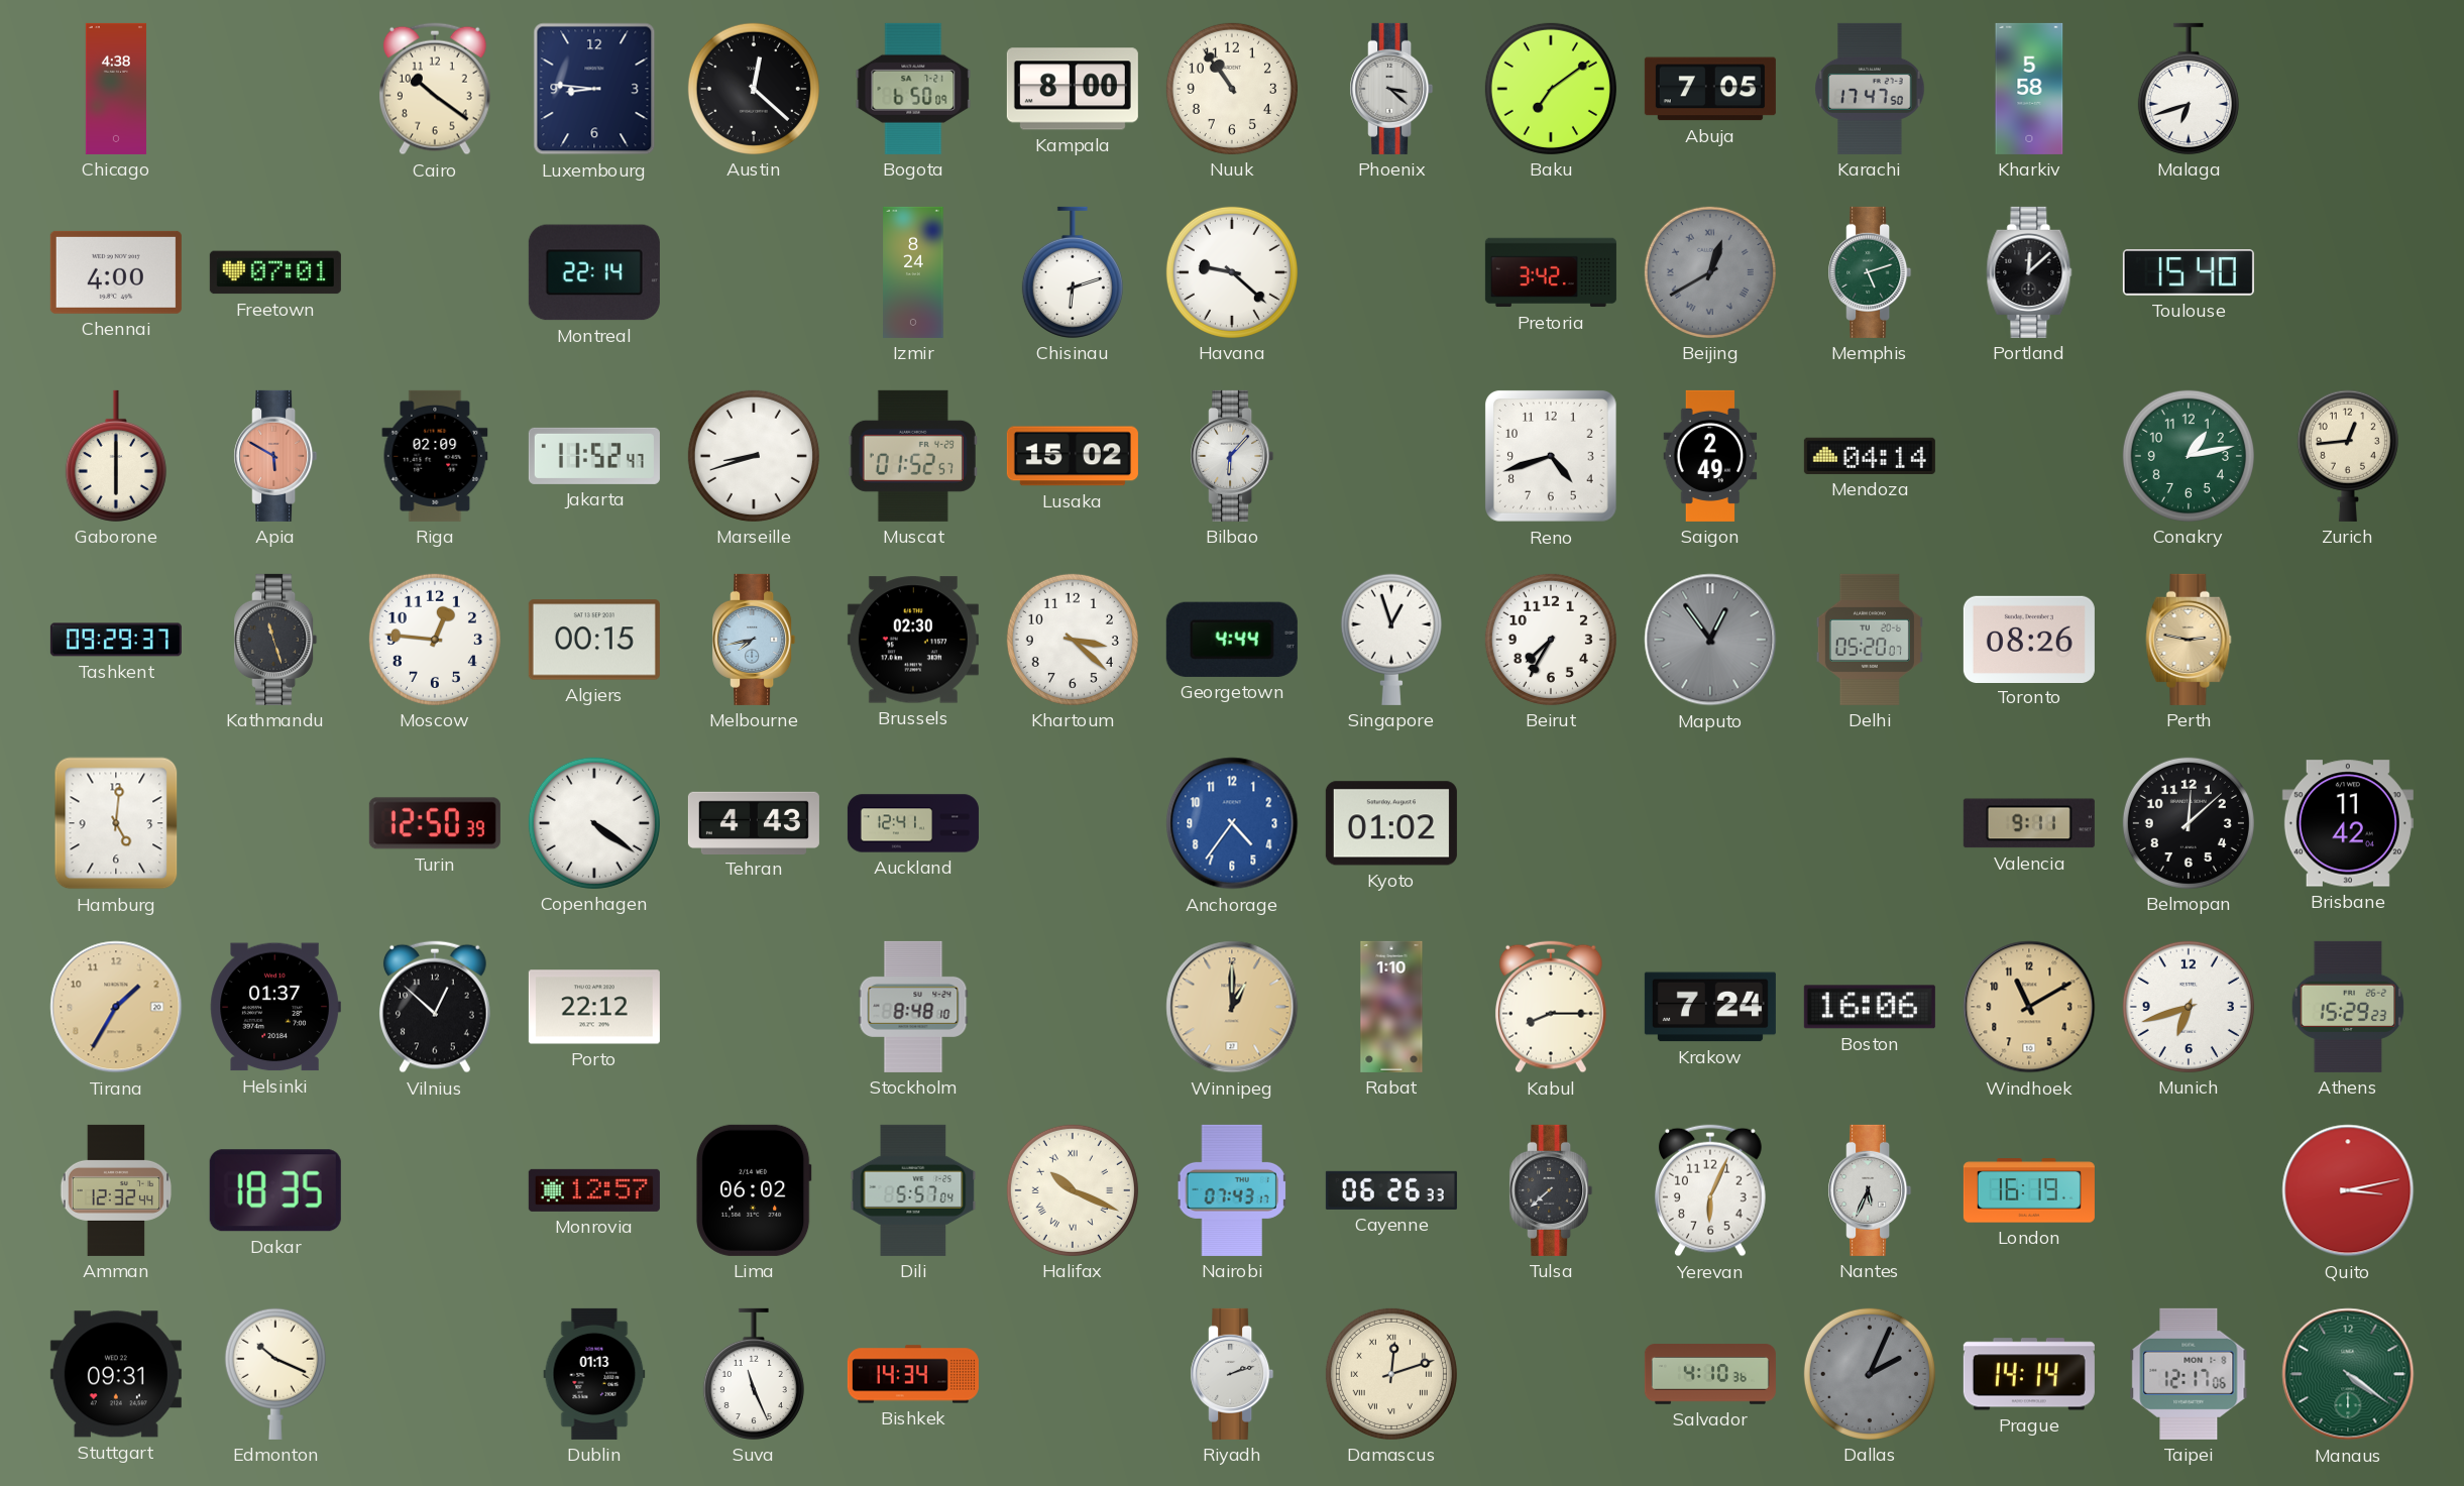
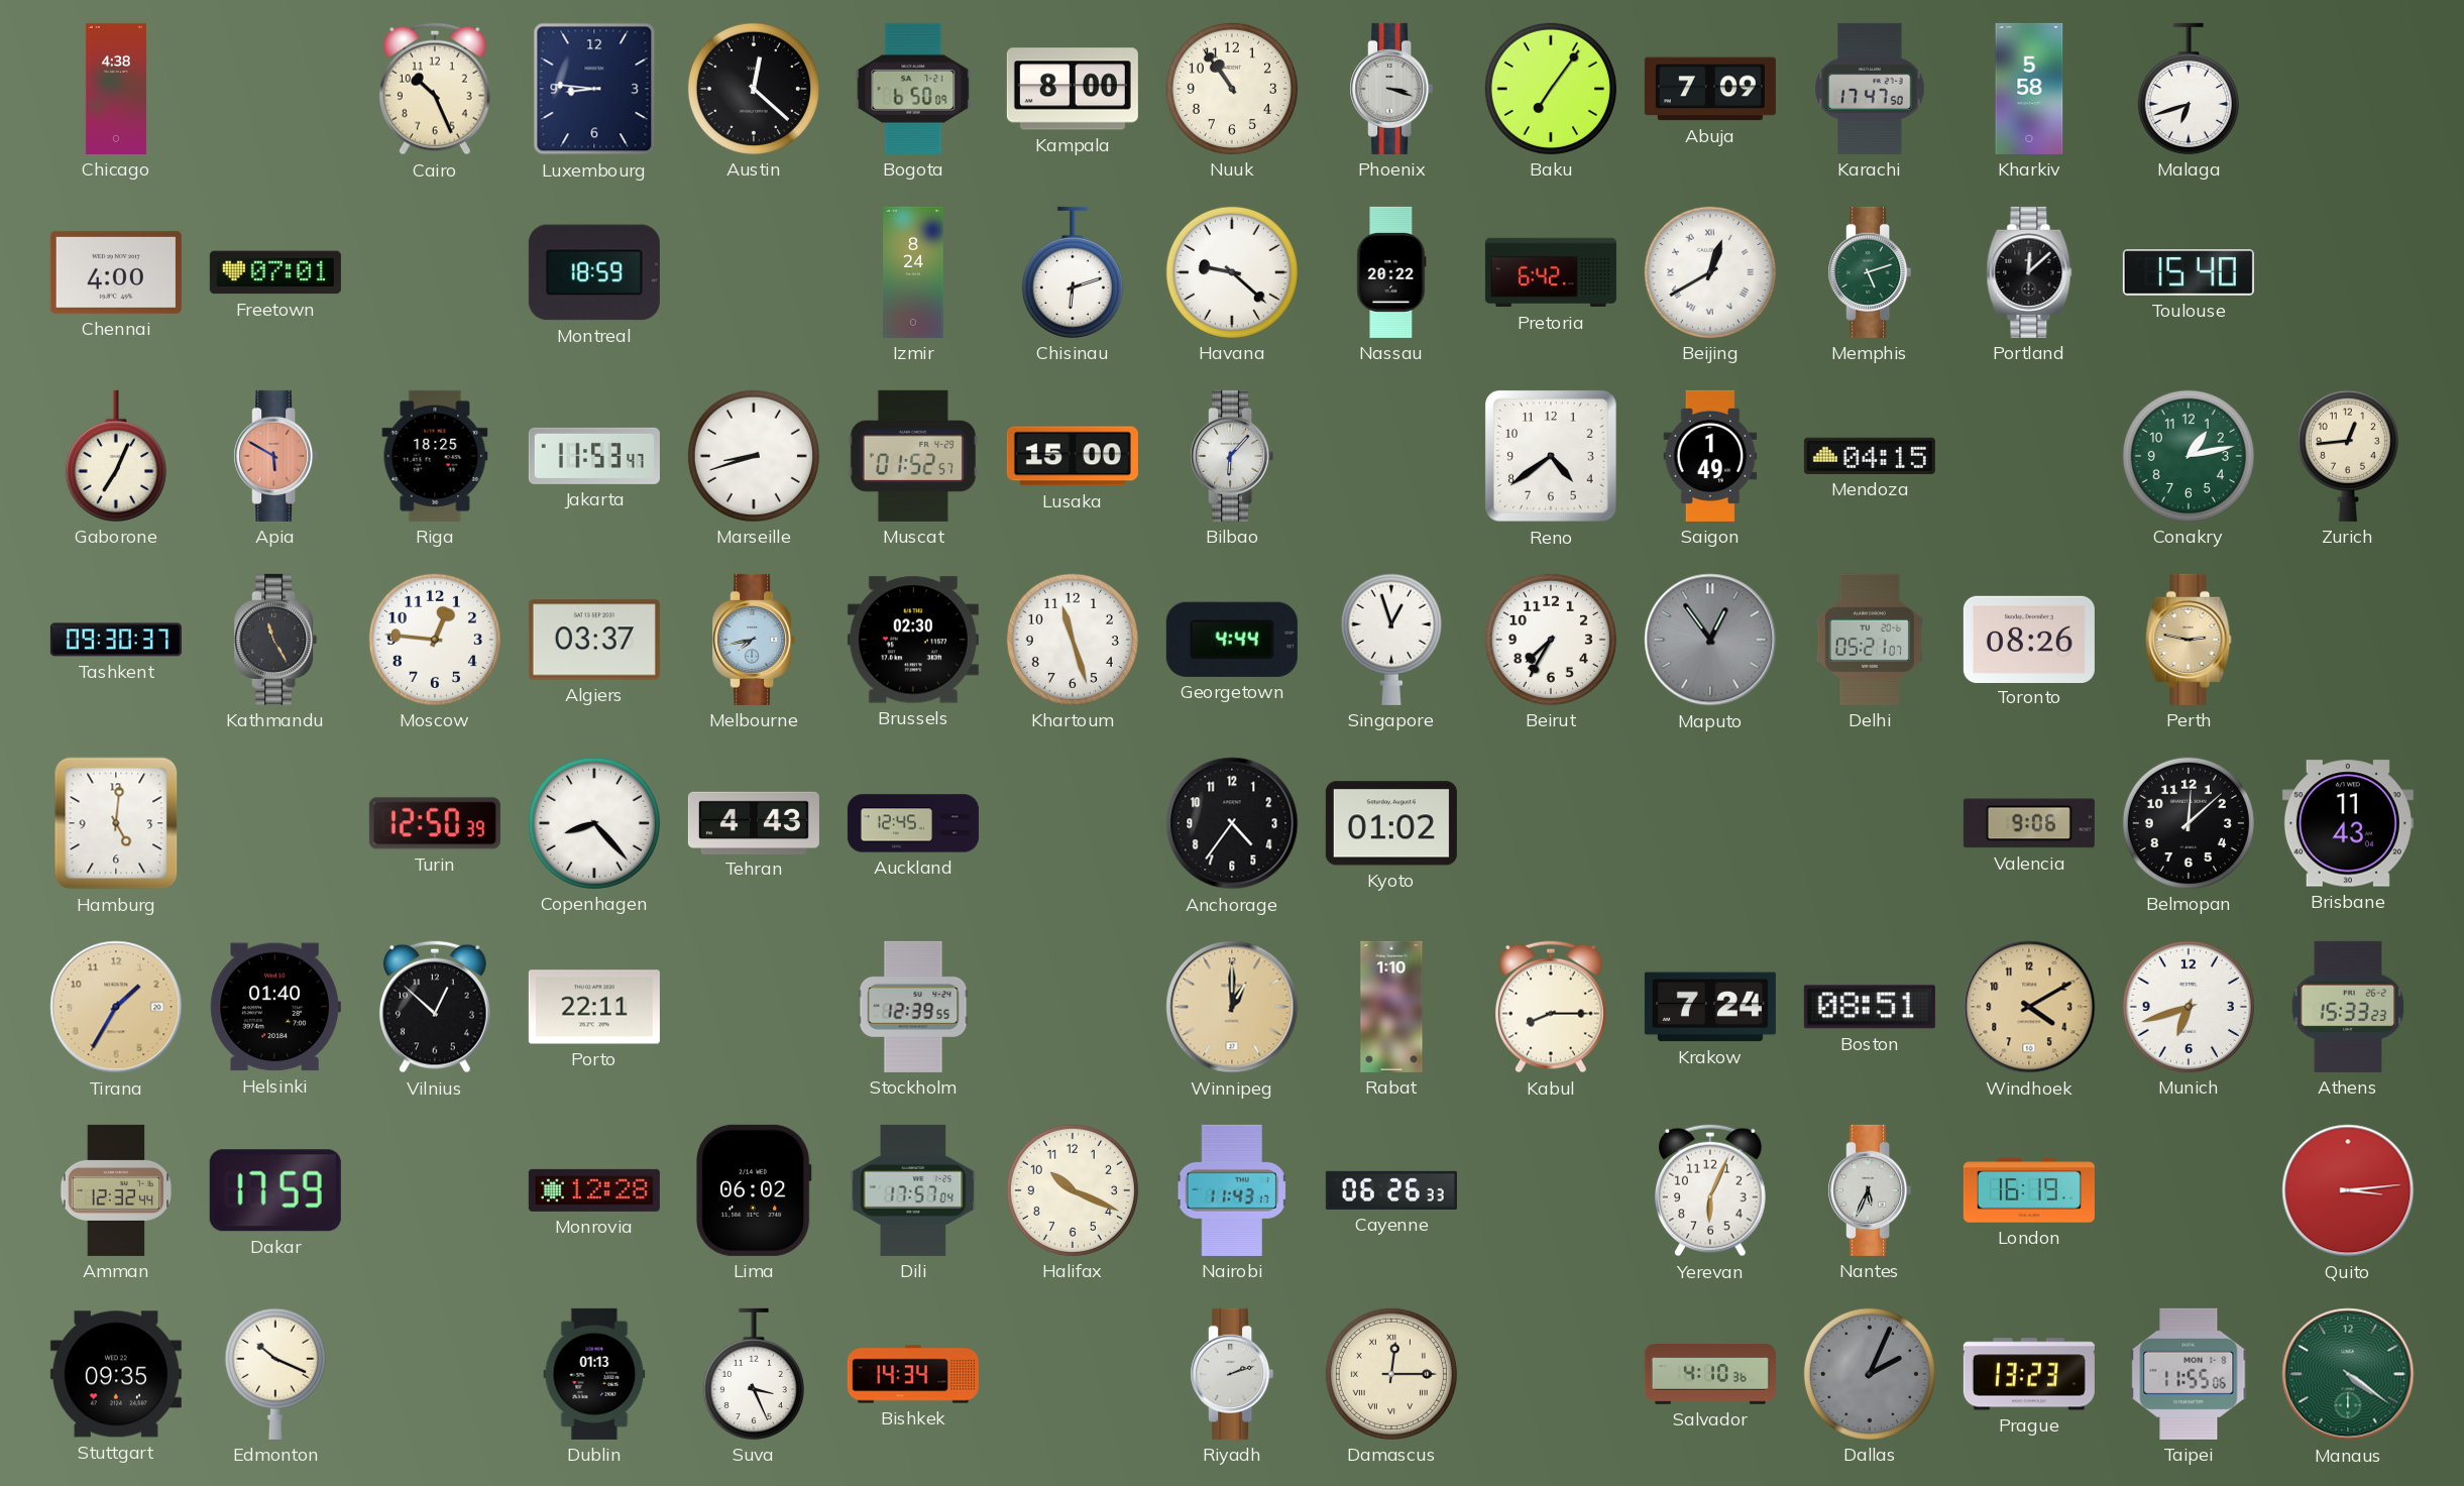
Cairo: 10:21 -> 10:26 (435, 89)
Phoenix: 3:22 -> 3:18 (1391, 89)
Baku: 7:09 -> 7:06 (1551, 89)
Abuja: 7:05 -> 7:09 (1710, 89)
Montreal: 22:14 -> 18:59 (594, 272)
Nassau: none -> 20:22 (1391, 272)
Pretoria: 3:42 -> 6:42 (1551, 272)
Beijing dial: grey -> white (1710, 272)
Gaborone: 6:00 -> 7:04 (116, 456)
Riga: 02:09 -> 18:25 (435, 456)
Jakarta: 11:52 -> 11:53 (594, 456)
Lusaka: 15:02 -> 15:00 (1073, 456)
Reno: 4:42 -> 4:39 (1551, 456)
Saigon: 2:49 -> 1:49 (1710, 456)
Mendoza: 04:14 -> 04:15 (1870, 456)
Tashkent: 09:29 -> 09:30 (116, 640)
Kathmandu: 11:27 -> 11:25 (275, 640)
Algiers: 00:15 -> 03:37 (594, 640)
Khartoum: 3:22 -> 11:27 (1073, 640)
Delhi: 05:20 -> 05:21 (1870, 640)
Copenhagen: 4:21 -> 8:23 (594, 823)
Auckland: 12:41 -> 12:45 (913, 823)
Anchorage dial: blue -> black (1232, 823)
Valencia: 9:11 -> 9:06 (2029, 823)
Brisbane: 11:42 -> 11:43 (2348, 823)
Helsinki: 01:37 -> 01:40 (275, 1007)
Porto: 22:12 -> 22:11 (594, 1007)
Stockholm: 8:48 -> 12:39 (913, 1007)
Boston: 16:06 -> 08:51 (1870, 1007)
Windhoek: 11:10 -> 4:10 (2029, 1007)
Athens: 15:29 -> 15:33 (2348, 1007)
Dakar: 18:35 -> 17:59 (275, 1190)
Monrovia: 12:57 -> 12:28 (594, 1190)
Dili: 5:57 -> 17:57 (913, 1190)
Halifax numerals: Roman -> Arabic (1073, 1190)
Nairobi: 07:43 -> 11:43 (1232, 1190)
Tulsa: 7:38 -> none (1551, 1190)
Quito: 3:13 -> 3:14 (2348, 1190)
Stuttgart: 09:31 -> 09:35 (116, 1374)
Suva: 11:26 -> 3:26 (754, 1374)
Damascus: 12:12 -> 12:15 (1391, 1374)
Prague: 14:14 -> 13:23 (2029, 1374)
Taipei: 12:17 -> 11:55 (2189, 1374)
